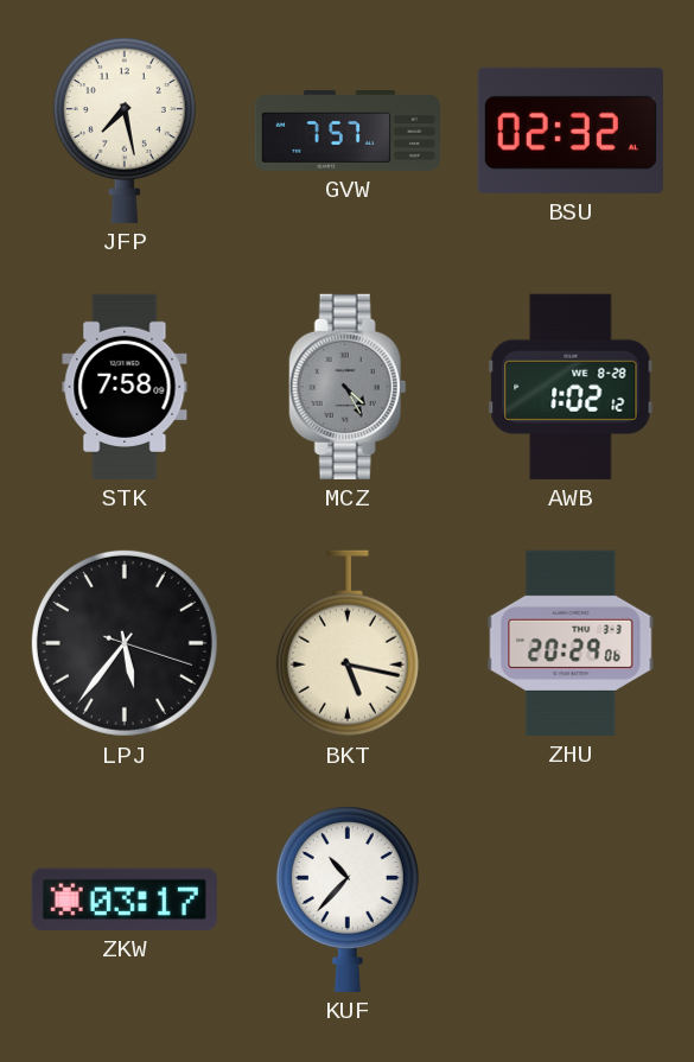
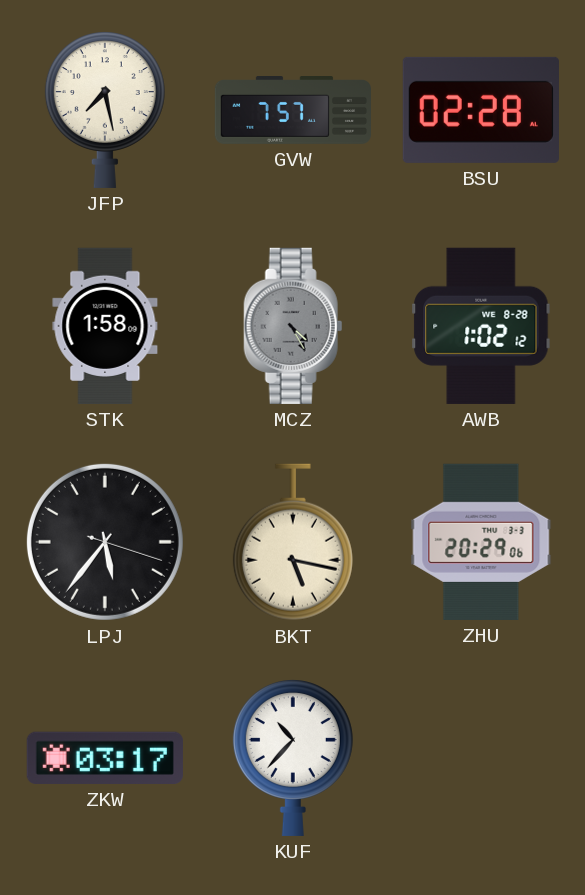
BSU: 02:32 -> 02:28 (481, 110)
STK: 7:58 -> 1:58 (105, 326)
